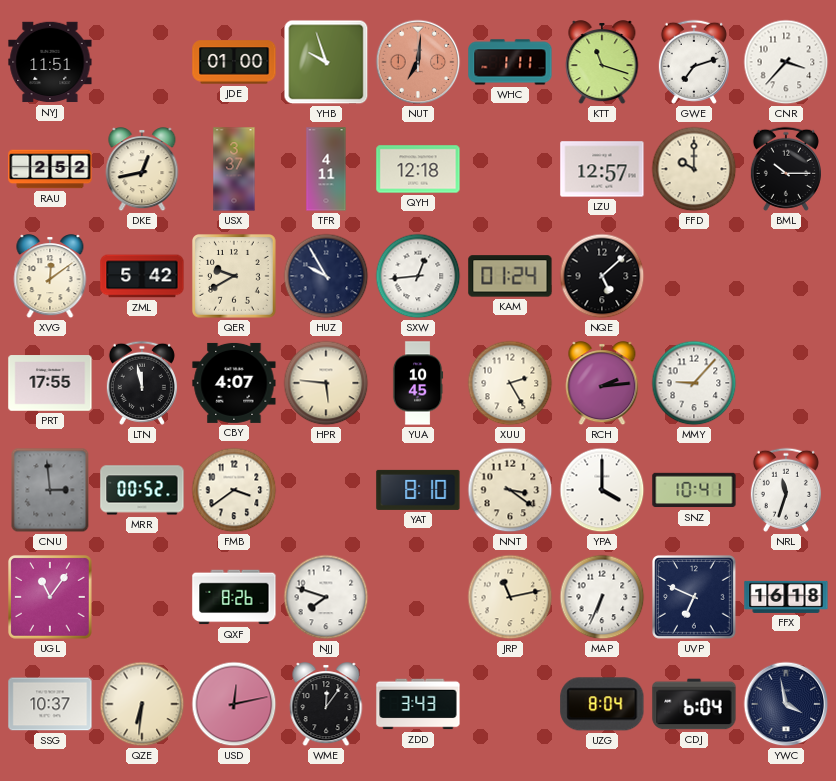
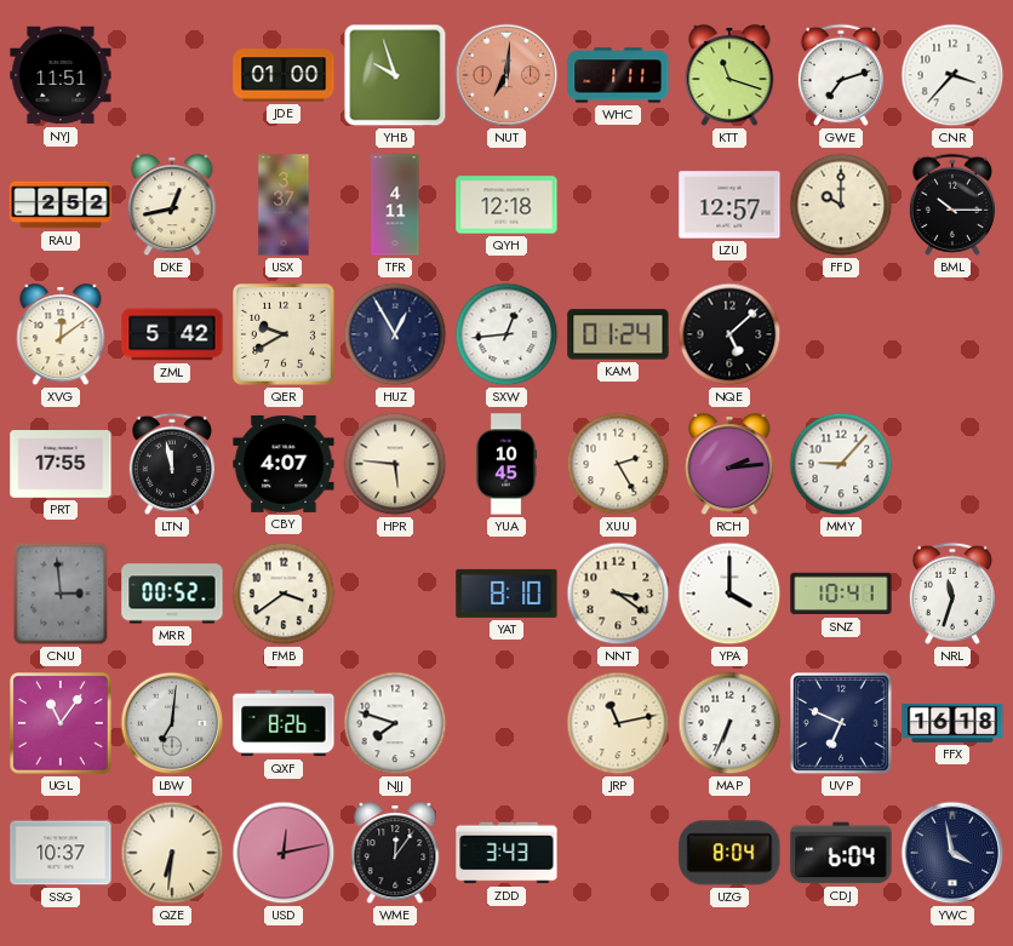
HUZ: 9:55 -> 12:55 (395, 334)
LBW: none -> 7:01 (172, 723)
